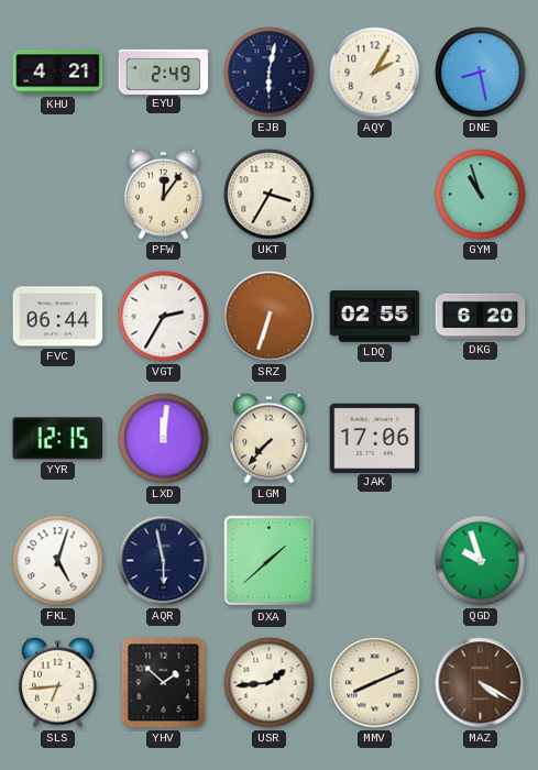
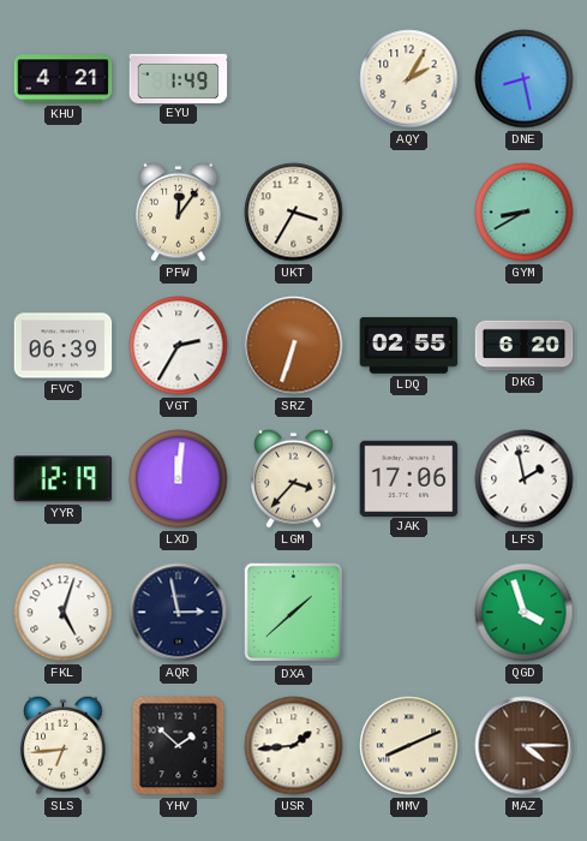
EYU: 2:49 -> 1:49 (179, 78)
EJB: 6:02 -> none (270, 73)
GYM: 10:57 -> 8:40 (525, 213)
FVC: 06:44 -> 06:39 (64, 346)
YYR: 12:15 -> 12:19 (64, 479)
LGM: 7:37 -> 3:37 (294, 478)
LFS: none -> 1:58 (525, 479)
AQR: 5:58 -> 2:58 (179, 613)
QGD: 9:57 -> 3:57 (525, 613)
MAZ: 4:20 -> 4:15 (525, 746)
